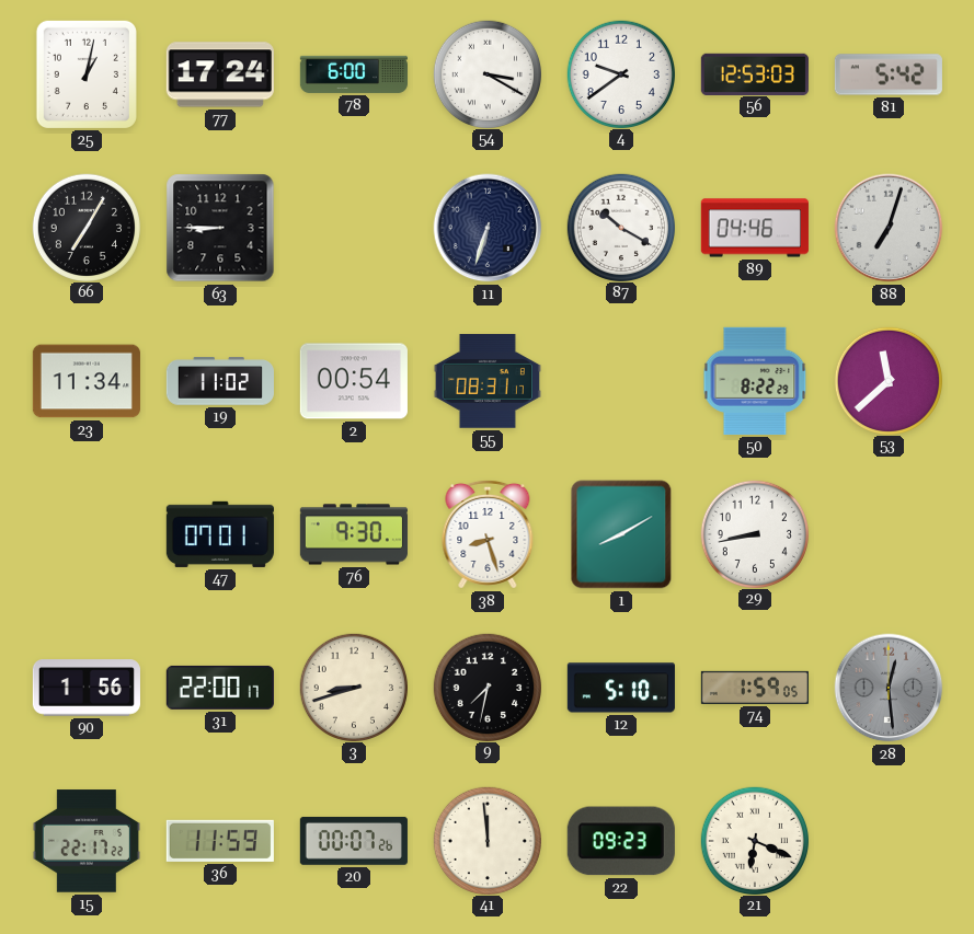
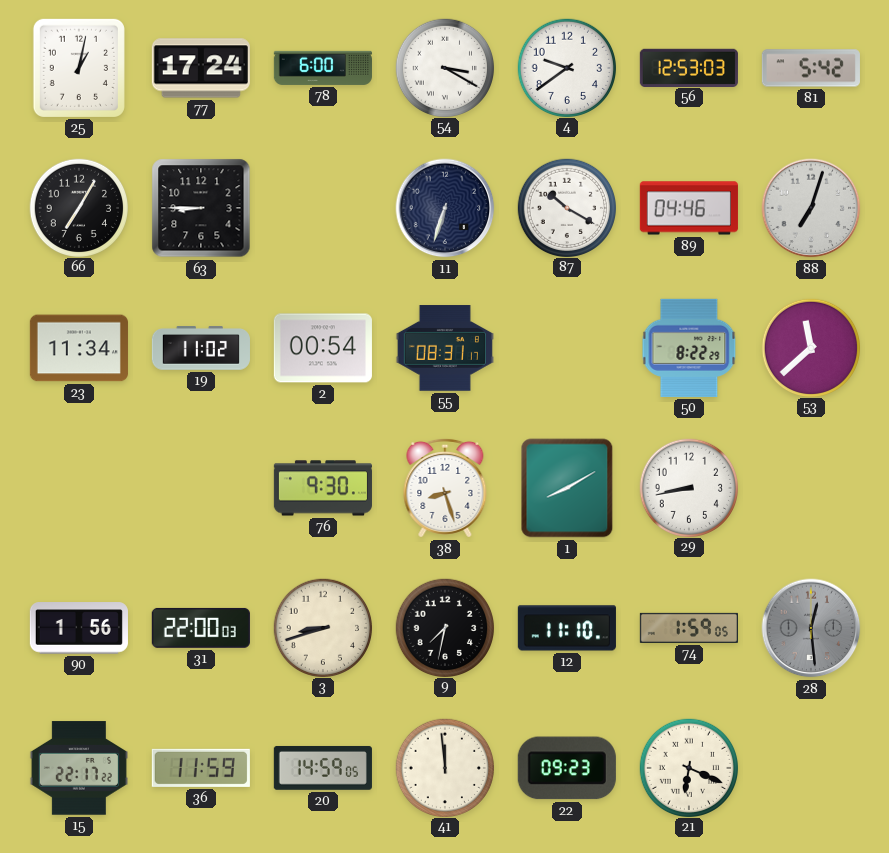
47: 07:01 -> none (220, 534)
31: 22:00:17 -> 22:00:03 (201, 628)
12: 5:10 -> 11:10 (567, 628)
20: 00:07 -> 14:59 (323, 768)
